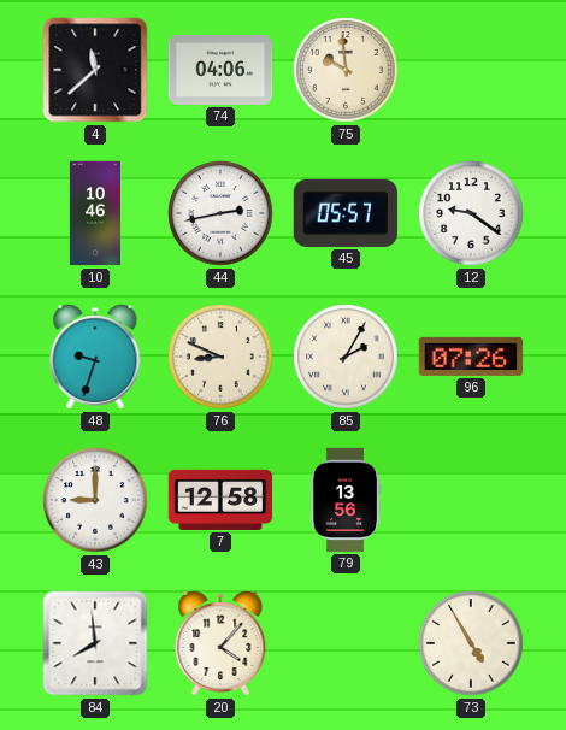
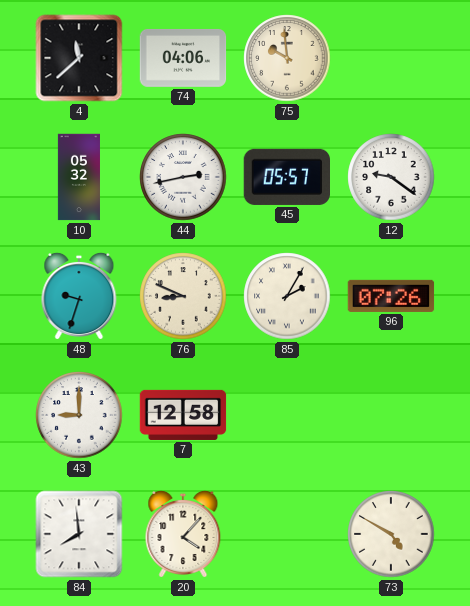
10: 10:46 -> 05:32 (79, 177)
79: 13:56 -> none (344, 500)
73: 4:55 -> 4:50 (391, 534)
